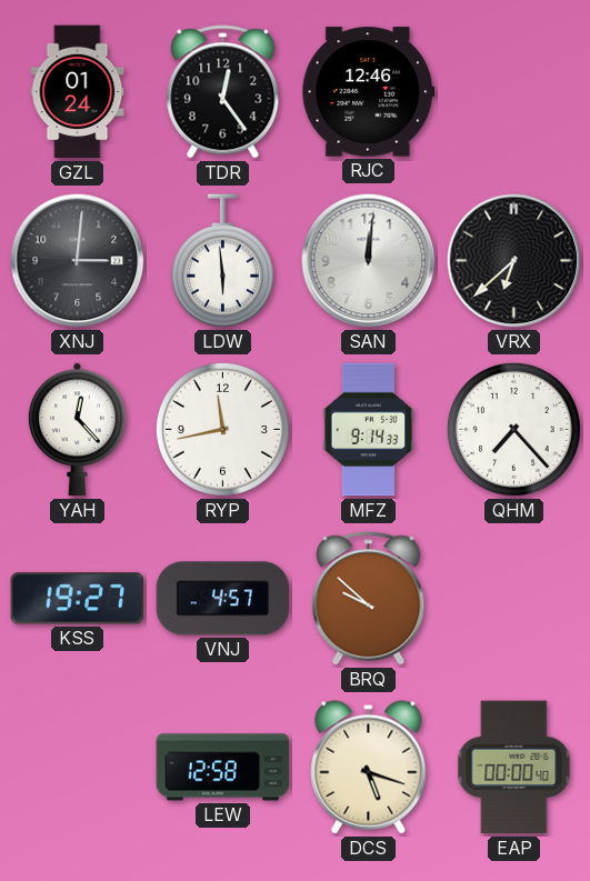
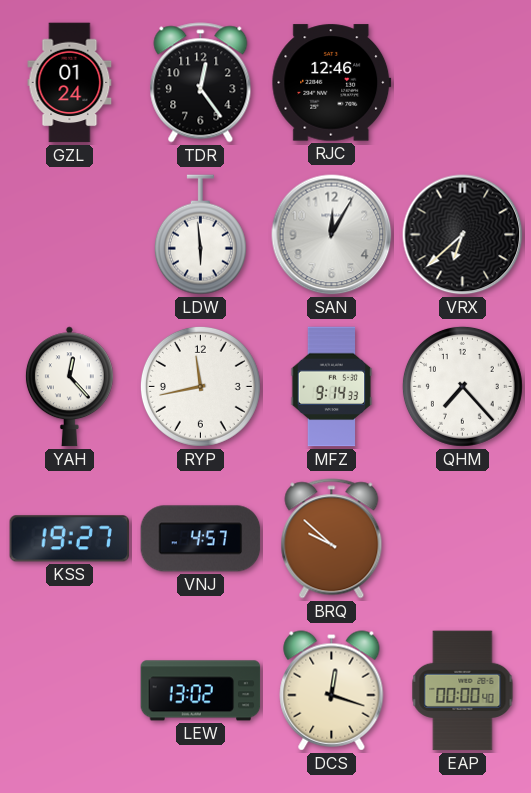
XNJ: 3:01 -> none (78, 261)
SAN: 12:01 -> 12:05 (332, 235)
LEW: 12:58 -> 13:02 (201, 691)
DCS: 5:18 -> 12:18 (332, 691)
